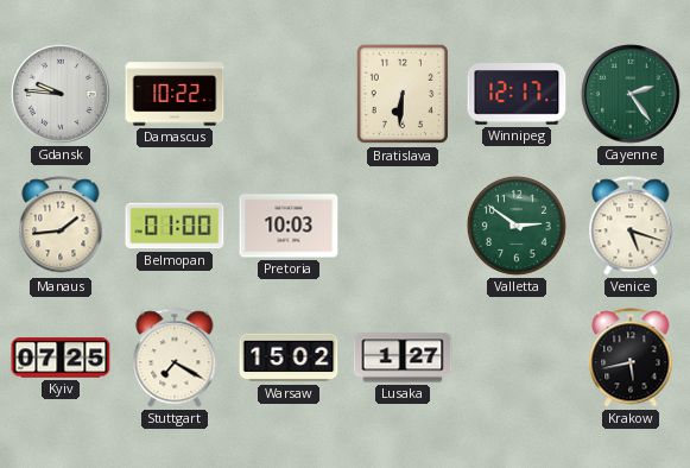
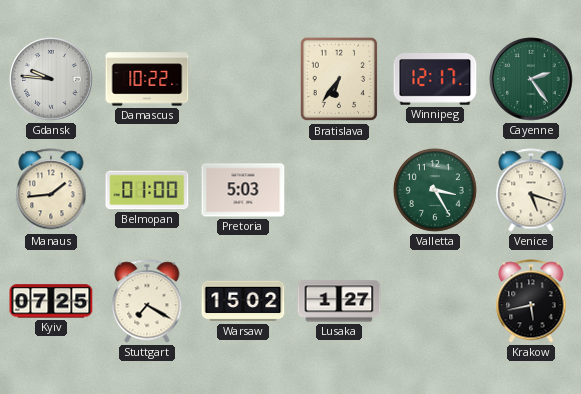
Bratislava: 6:31 -> 6:36 (339, 79)
Pretoria: 10:03 -> 5:03 (243, 190)
Valletta: 2:51 -> 3:25 (435, 190)
